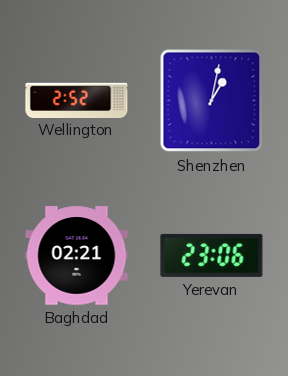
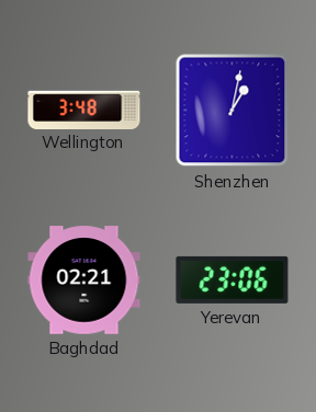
Wellington: 2:52 -> 3:48 (84, 110)
